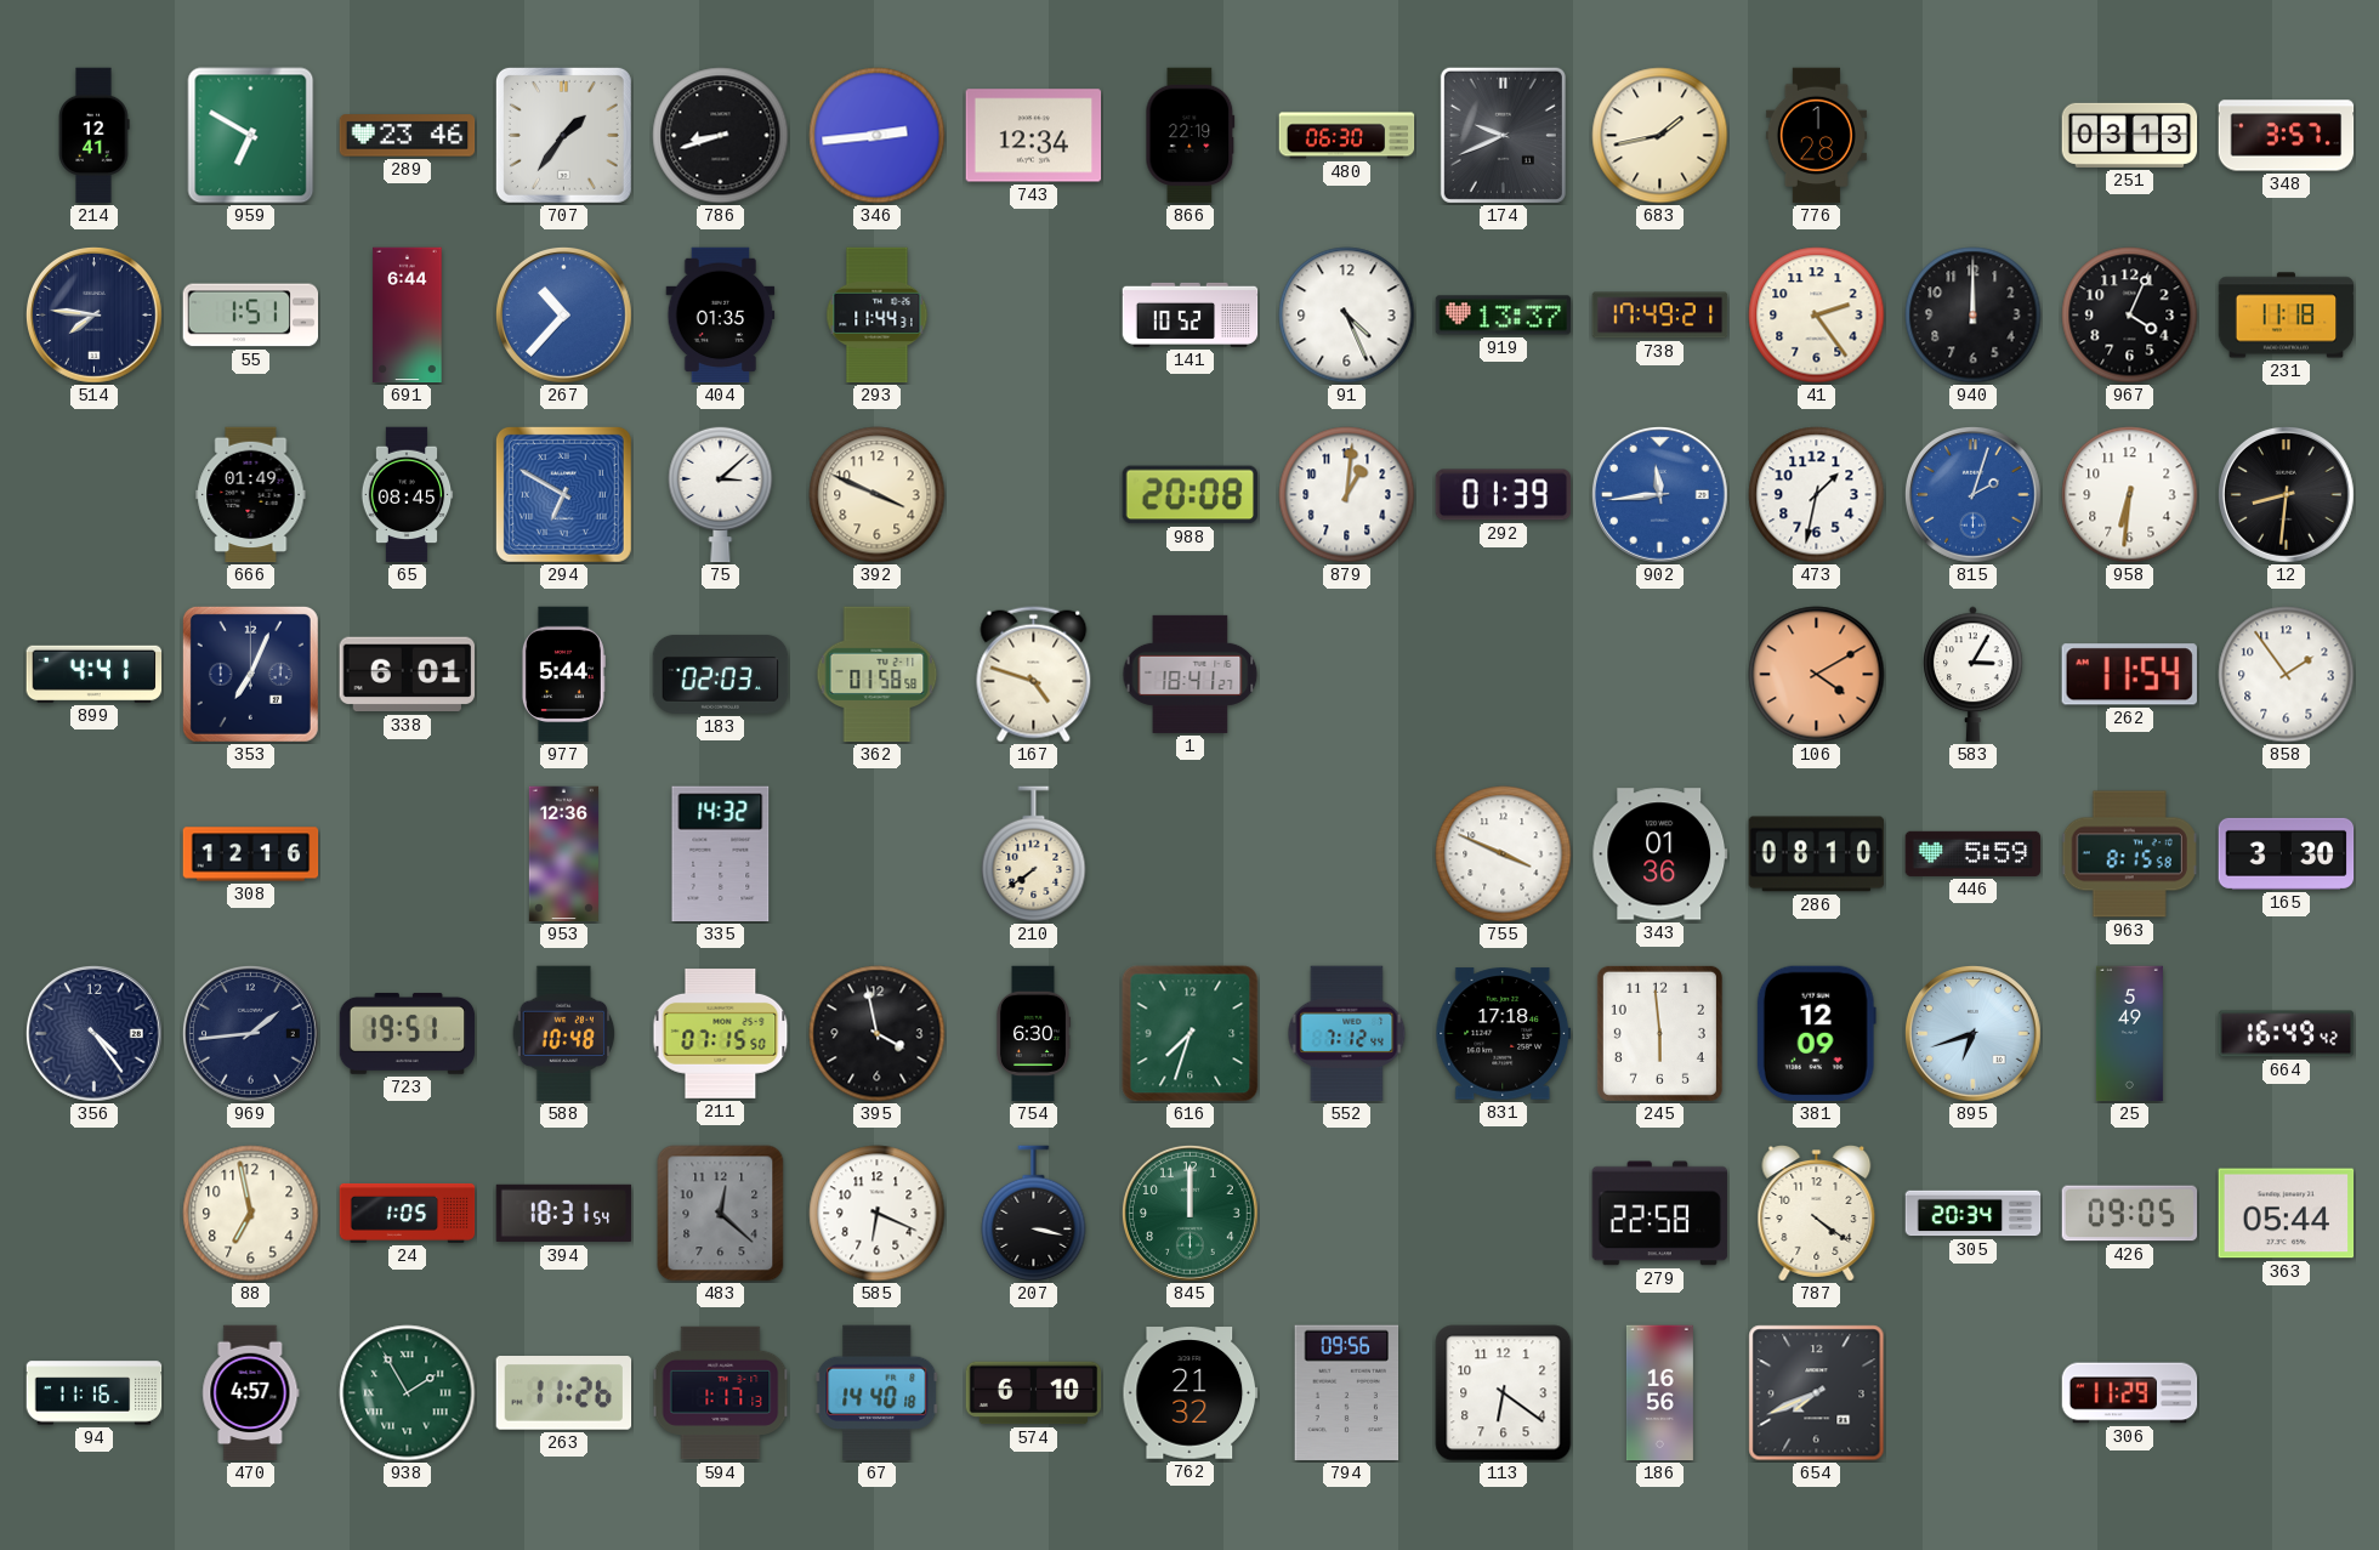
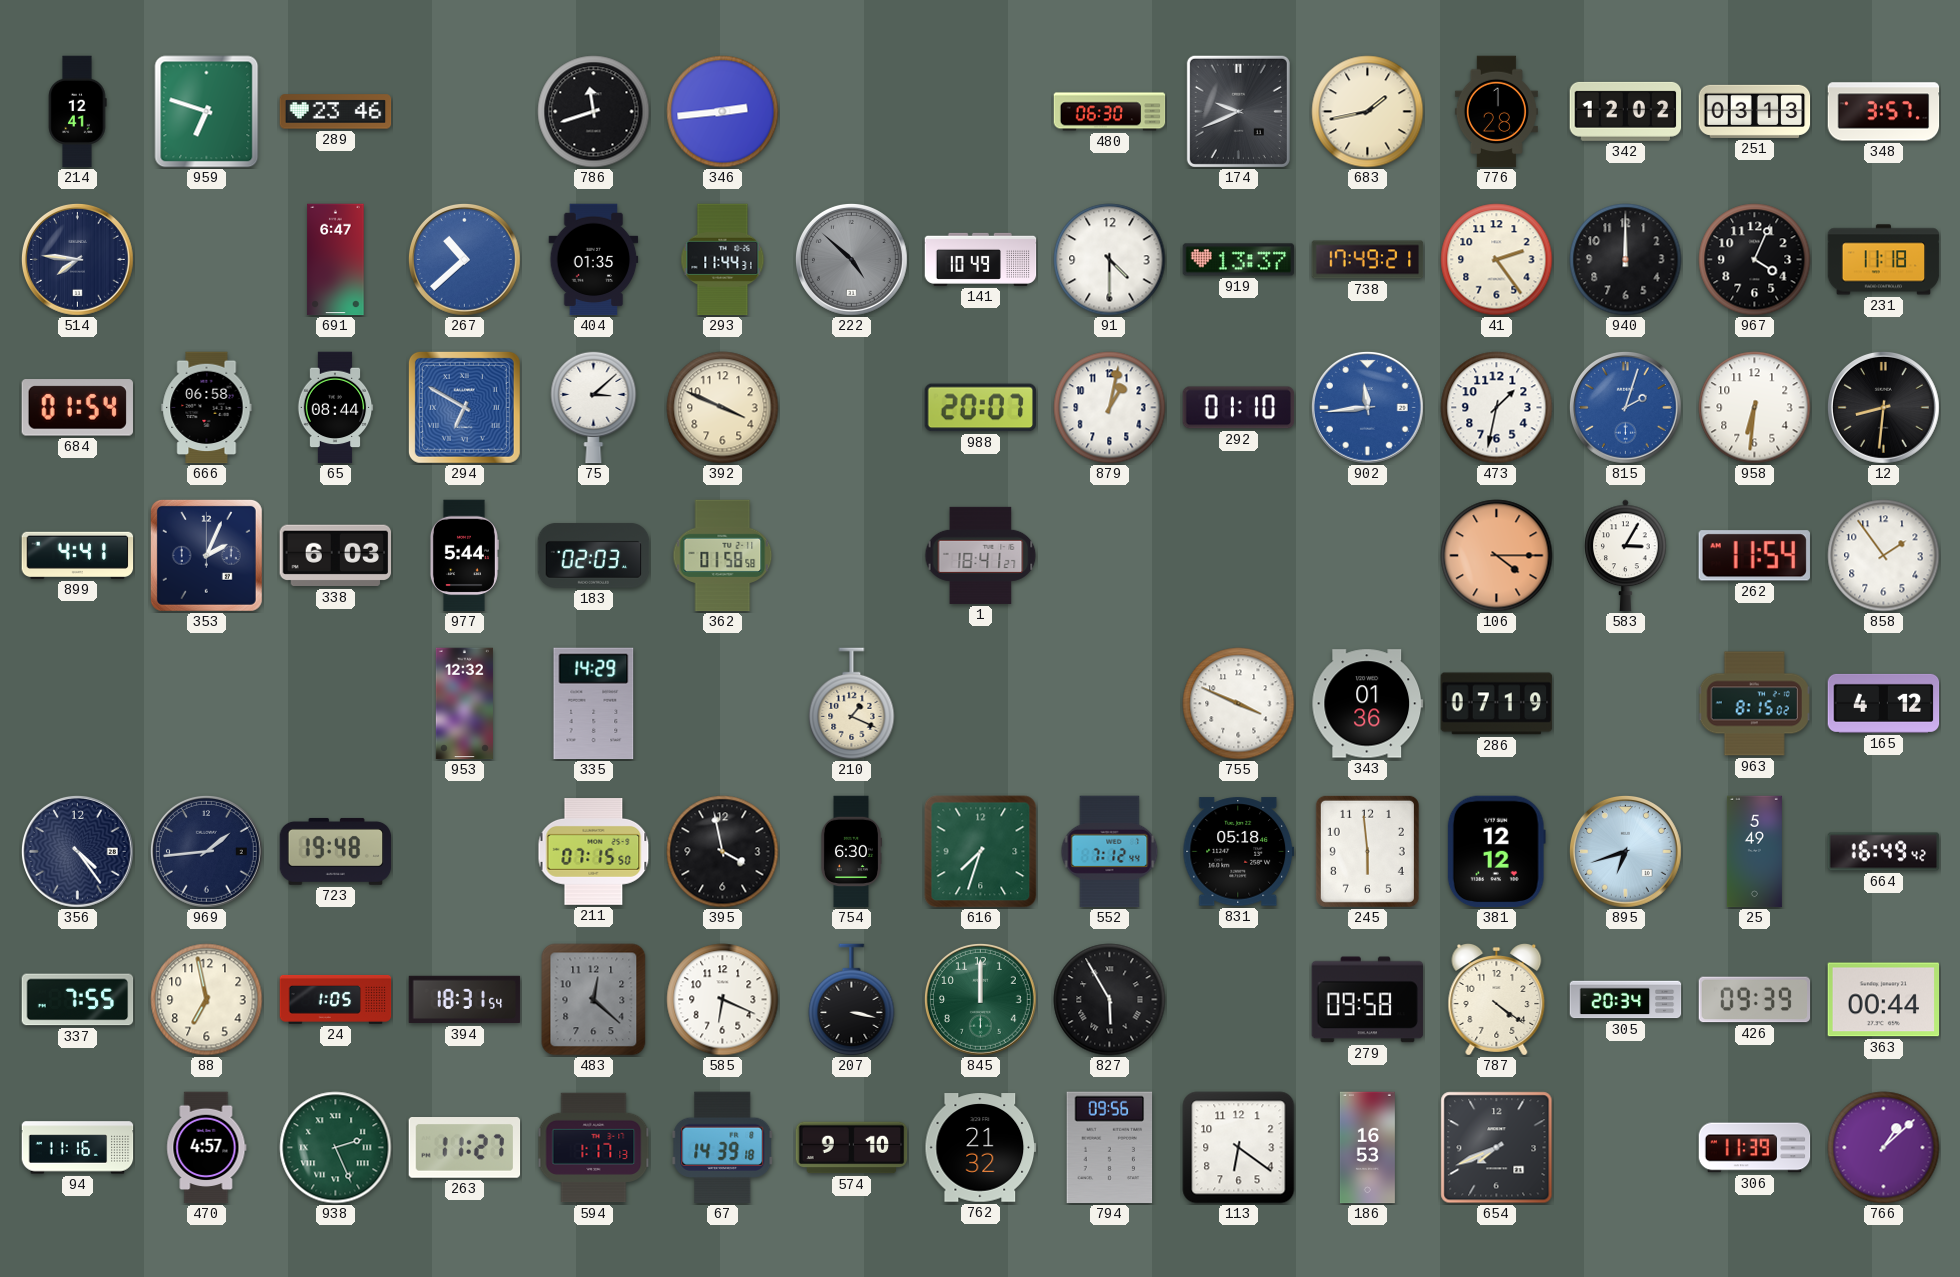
959: 6:50 -> 6:48 (207, 112)
707: 1:36 -> none (563, 135)
786: 8:42 -> 11:42 (594, 112)
743: 12:34 -> none (1034, 136)
866: 22:19 -> none (1191, 136)
342: none -> 12:02 (1626, 111)
55: 1:51 -> none (251, 316)
691: 6:44 -> 6:47 (336, 260)
267: 10:37 -> 10:38 (465, 260)
222: none -> 4:52 (852, 260)
141: 10:52 -> 10:49 (981, 259)
91: 4:26 -> 4:30 (1110, 260)
684: none -> 01:54 (77, 408)
666: 01:49 -> 06:58 (207, 408)
65: 08:45 -> 08:44 (335, 408)
988: 20:08 -> 20:07 (981, 408)
879: 1:01 -> 1:02 (1110, 408)
292: 01:39 -> 01:10 (1239, 408)
353: 7:04 -> 2:04 (206, 555)
338: 6:01 -> 6:03 (336, 556)
167: 4:48 -> none (1034, 675)
106: 4:10 -> 4:15 (1497, 556)
308: 12:16 -> none (251, 855)
953: 12:36 -> 12:32 (464, 704)
335: 14:32 -> 14:29 (594, 704)
210: 7:39 -> 1:19 (852, 704)
286: 08:10 -> 07:19 (1497, 704)
446: 5:59 -> none (1974, 853)
963: 8:15:58 -> 8:15:02 (1755, 704)
165: 3:30 -> 4:12 (1884, 703)
723: 19:51 -> 19:48 (336, 851)
588: 10:48 -> none (564, 1034)
831: 17:18 -> 05:18 (1239, 852)
381: 12:09 -> 12:12 (1496, 852)
337: none -> 7:55 (78, 1000)
827: none -> 5:55 (1110, 1000)
279: 22:58 -> 09:58 (1368, 1000)
426: 09:05 -> 09:39 (1755, 1000)
363: 05:44 -> 00:44 (1884, 1000)
938: 1:55 -> 2:26 (336, 1148)
263: 11:26 -> 11:27 (465, 1148)
67: 14:40 -> 14:39 (723, 1148)
574: 6:10 -> 9:10 (852, 1148)
186: 16:56 -> 16:53 (1367, 1148)
306: 11:29 -> 11:39 (1755, 1148)
766: none -> 1:08 (1884, 1148)
